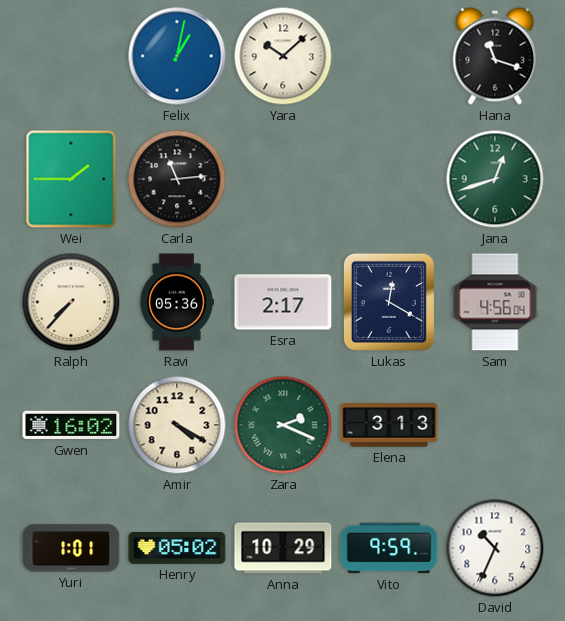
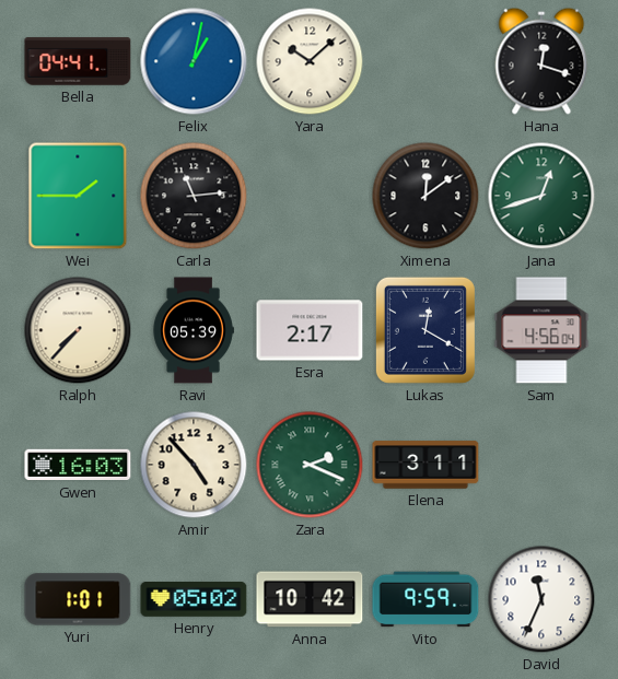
Bella: none -> 04:41 (78, 61)
Hana: 11:18 -> 12:18 (541, 61)
Ximena: none -> 12:09 (425, 196)
Ravi: 05:36 -> 05:39 (194, 330)
Gwen: 16:02 -> 16:03 (78, 465)
Amir: 4:20 -> 4:53 (194, 465)
Elena: 3:13 -> 3:11 (425, 465)
Anna: 10:29 -> 10:42 (310, 599)
David: 10:34 -> 11:34 (541, 599)
